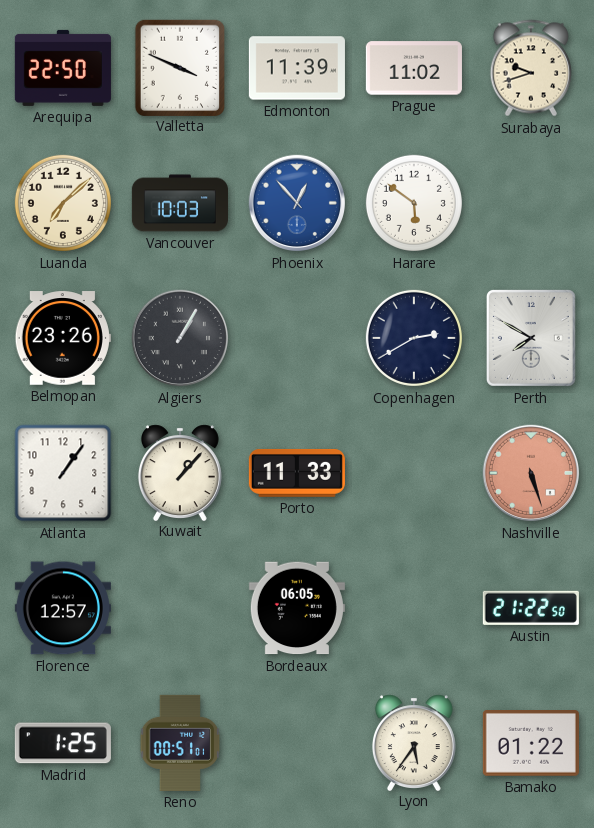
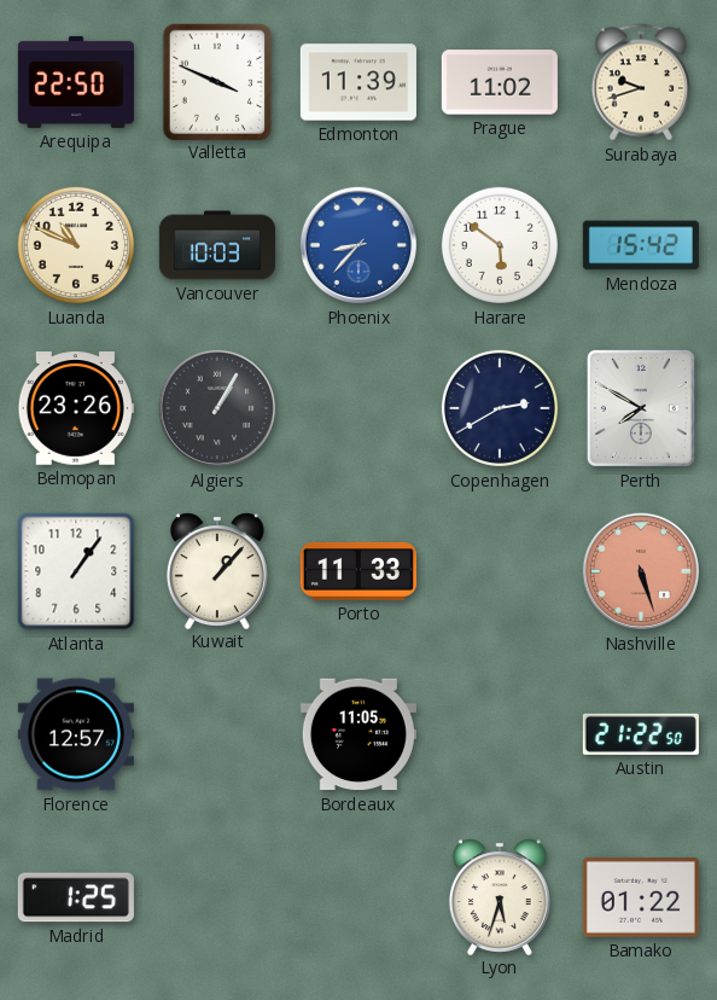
Luanda: 7:08 -> 10:49 (76, 245)
Phoenix: 12:53 -> 8:37 (358, 245)
Mendoza: none -> 15:42 (641, 245)
Bordeaux: 06:05 -> 11:05 (358, 734)
Reno: 00:51 -> none (180, 743)
Lyon: 5:36 -> 5:33 (500, 896)
